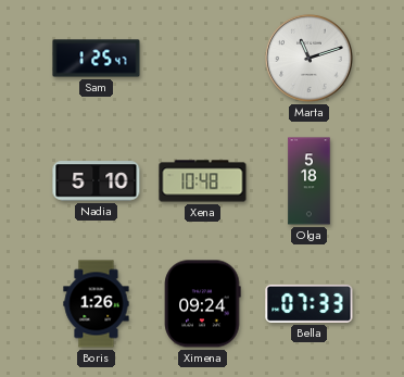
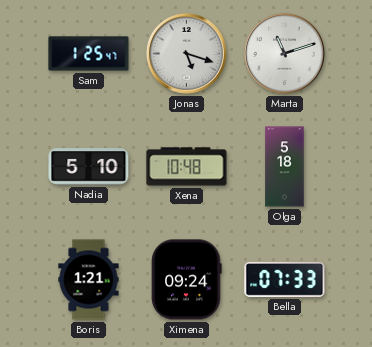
Jonas: none -> 5:18 (187, 54)
Boris: 1:26 -> 1:21 (89, 280)
